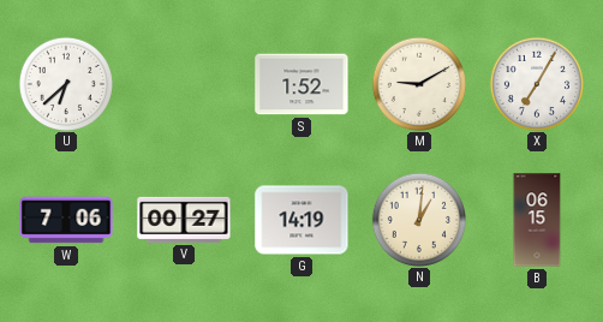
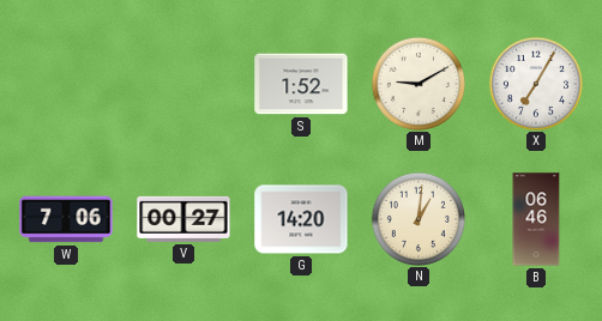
U: 6:38 -> none (65, 83)
G: 14:19 -> 14:20 (301, 219)
B: 06:15 -> 06:46 (536, 219)
